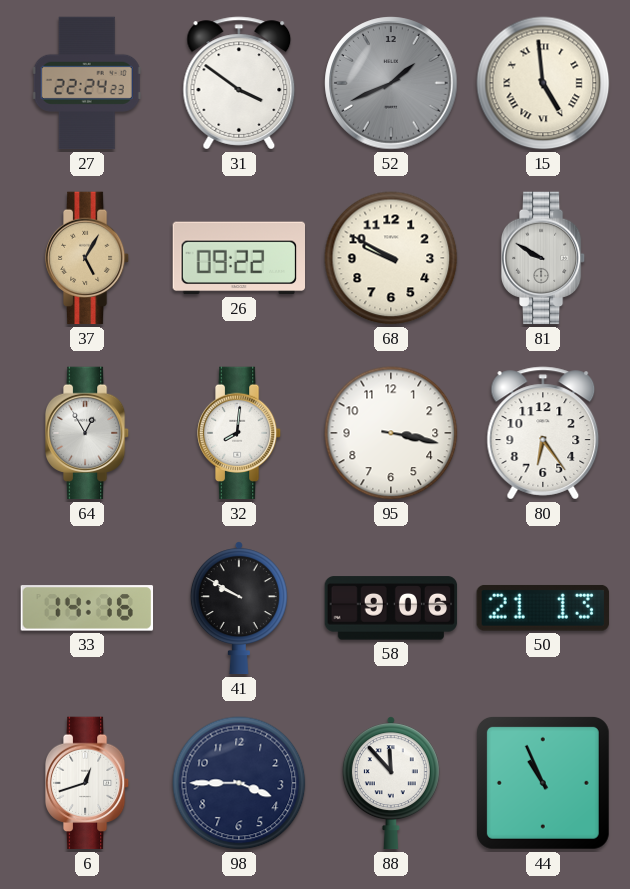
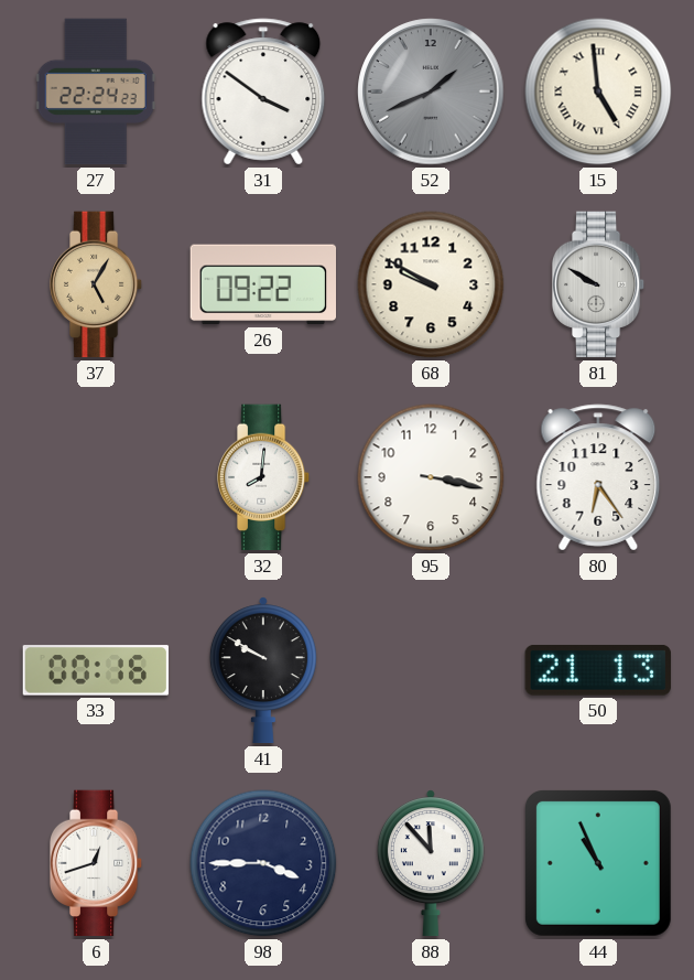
64: 12:55 -> none (87, 433)
33: 14:16 -> 00:16 (96, 670)
58: 9:06 -> none (391, 608)
